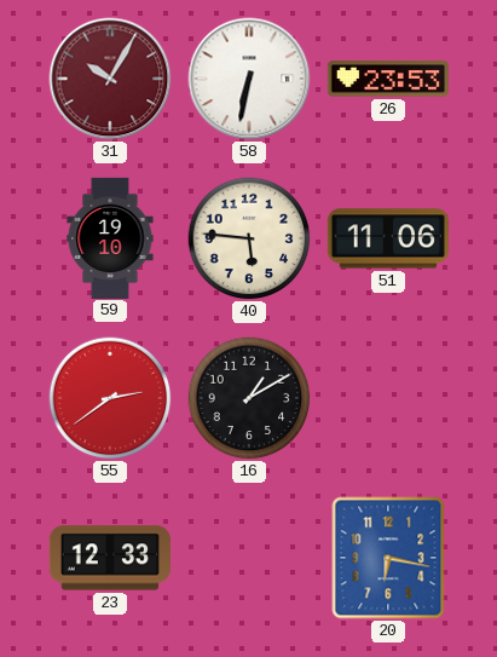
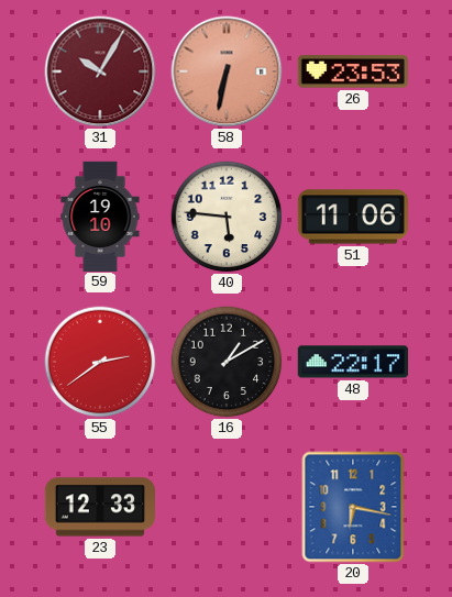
58 dial: white -> salmon (227, 71)
48: none -> 22:17 (353, 362)
